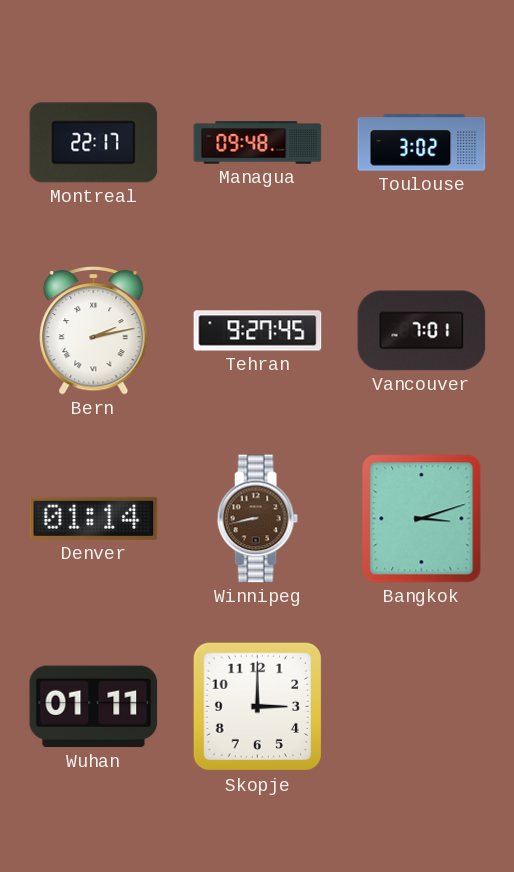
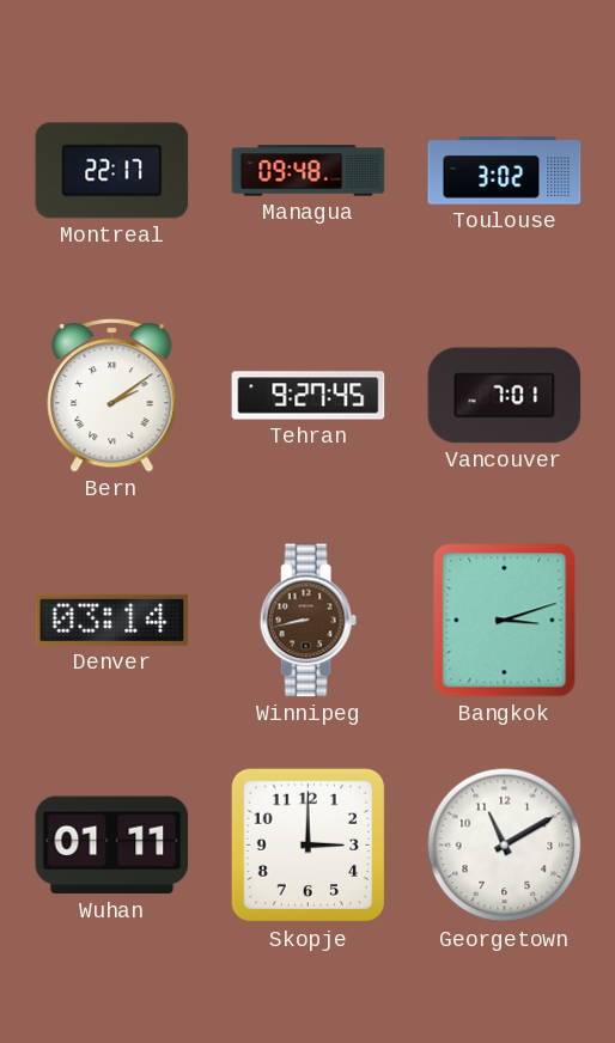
Bern: 2:13 -> 2:09 (112, 396)
Denver: 01:14 -> 03:14 (112, 620)
Georgetown: none -> 11:10 (505, 846)
